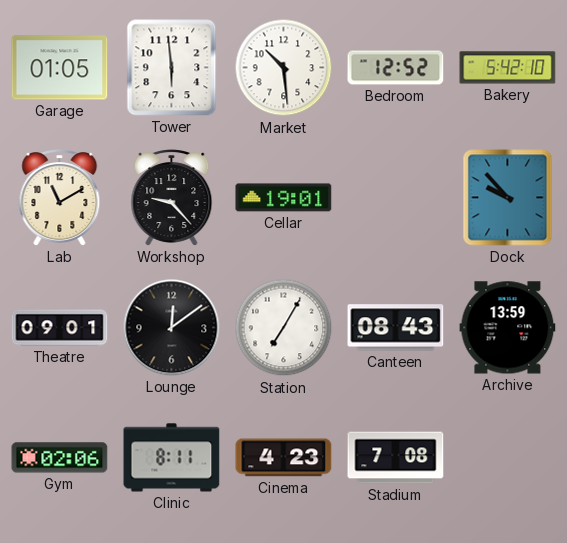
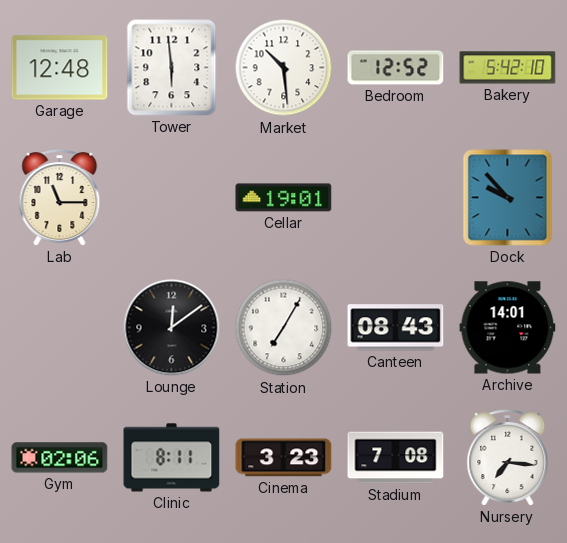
Garage: 01:05 -> 12:48 (60, 68)
Lab: 11:10 -> 11:15 (60, 198)
Workshop: 9:23 -> none (172, 198)
Theatre: 09:01 -> none (60, 328)
Archive: 13:59 -> 14:01 (508, 328)
Cinema: 4:23 -> 3:23 (284, 458)
Nursery: none -> 7:16 (508, 458)
